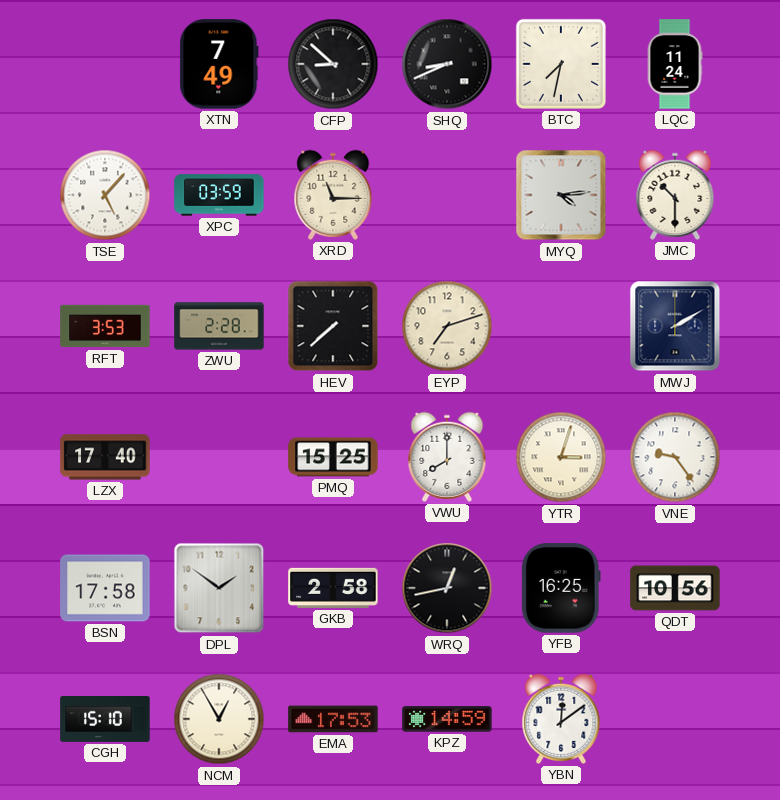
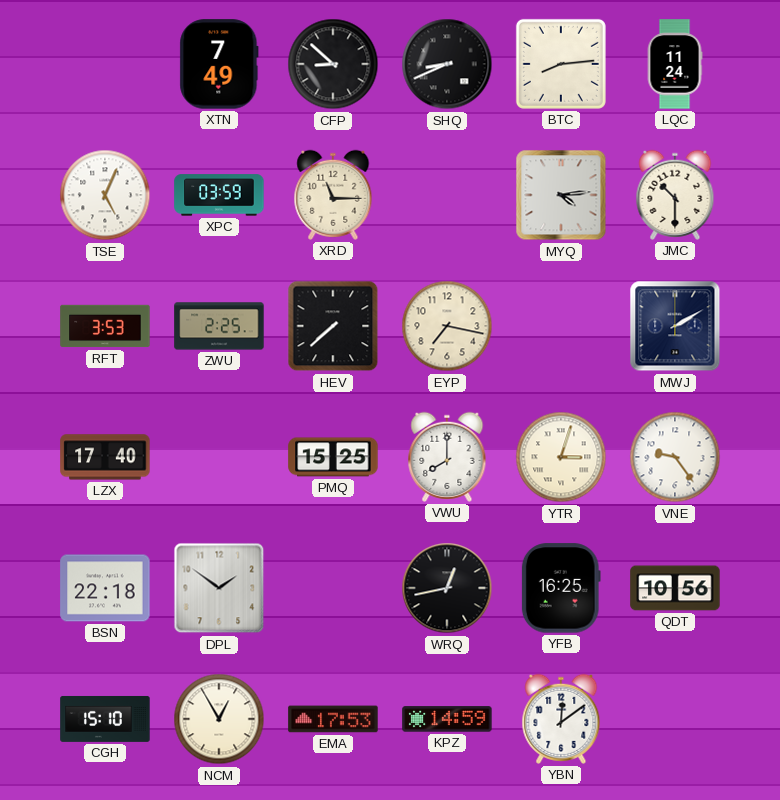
BTC: 7:32 -> 8:14 (561, 64)
TSE: 5:07 -> 5:04 (105, 195)
ZWU: 2:28 -> 2:25 (219, 326)
EYP: 7:12 -> 7:17 (447, 326)
BSN: 17:58 -> 22:18 (105, 588)
GKB: 2:58 -> none (333, 588)
